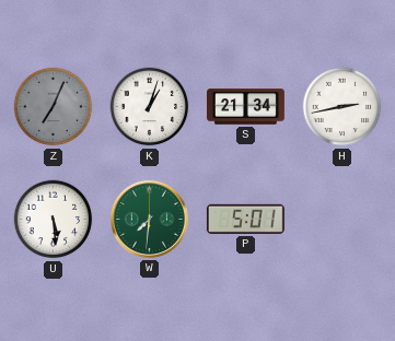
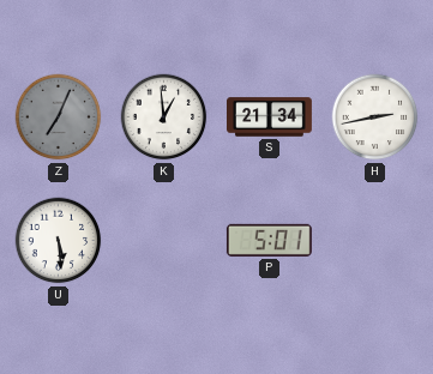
K: 1:03 -> 12:59 (164, 117)
W: 7:31 -> none (149, 219)
